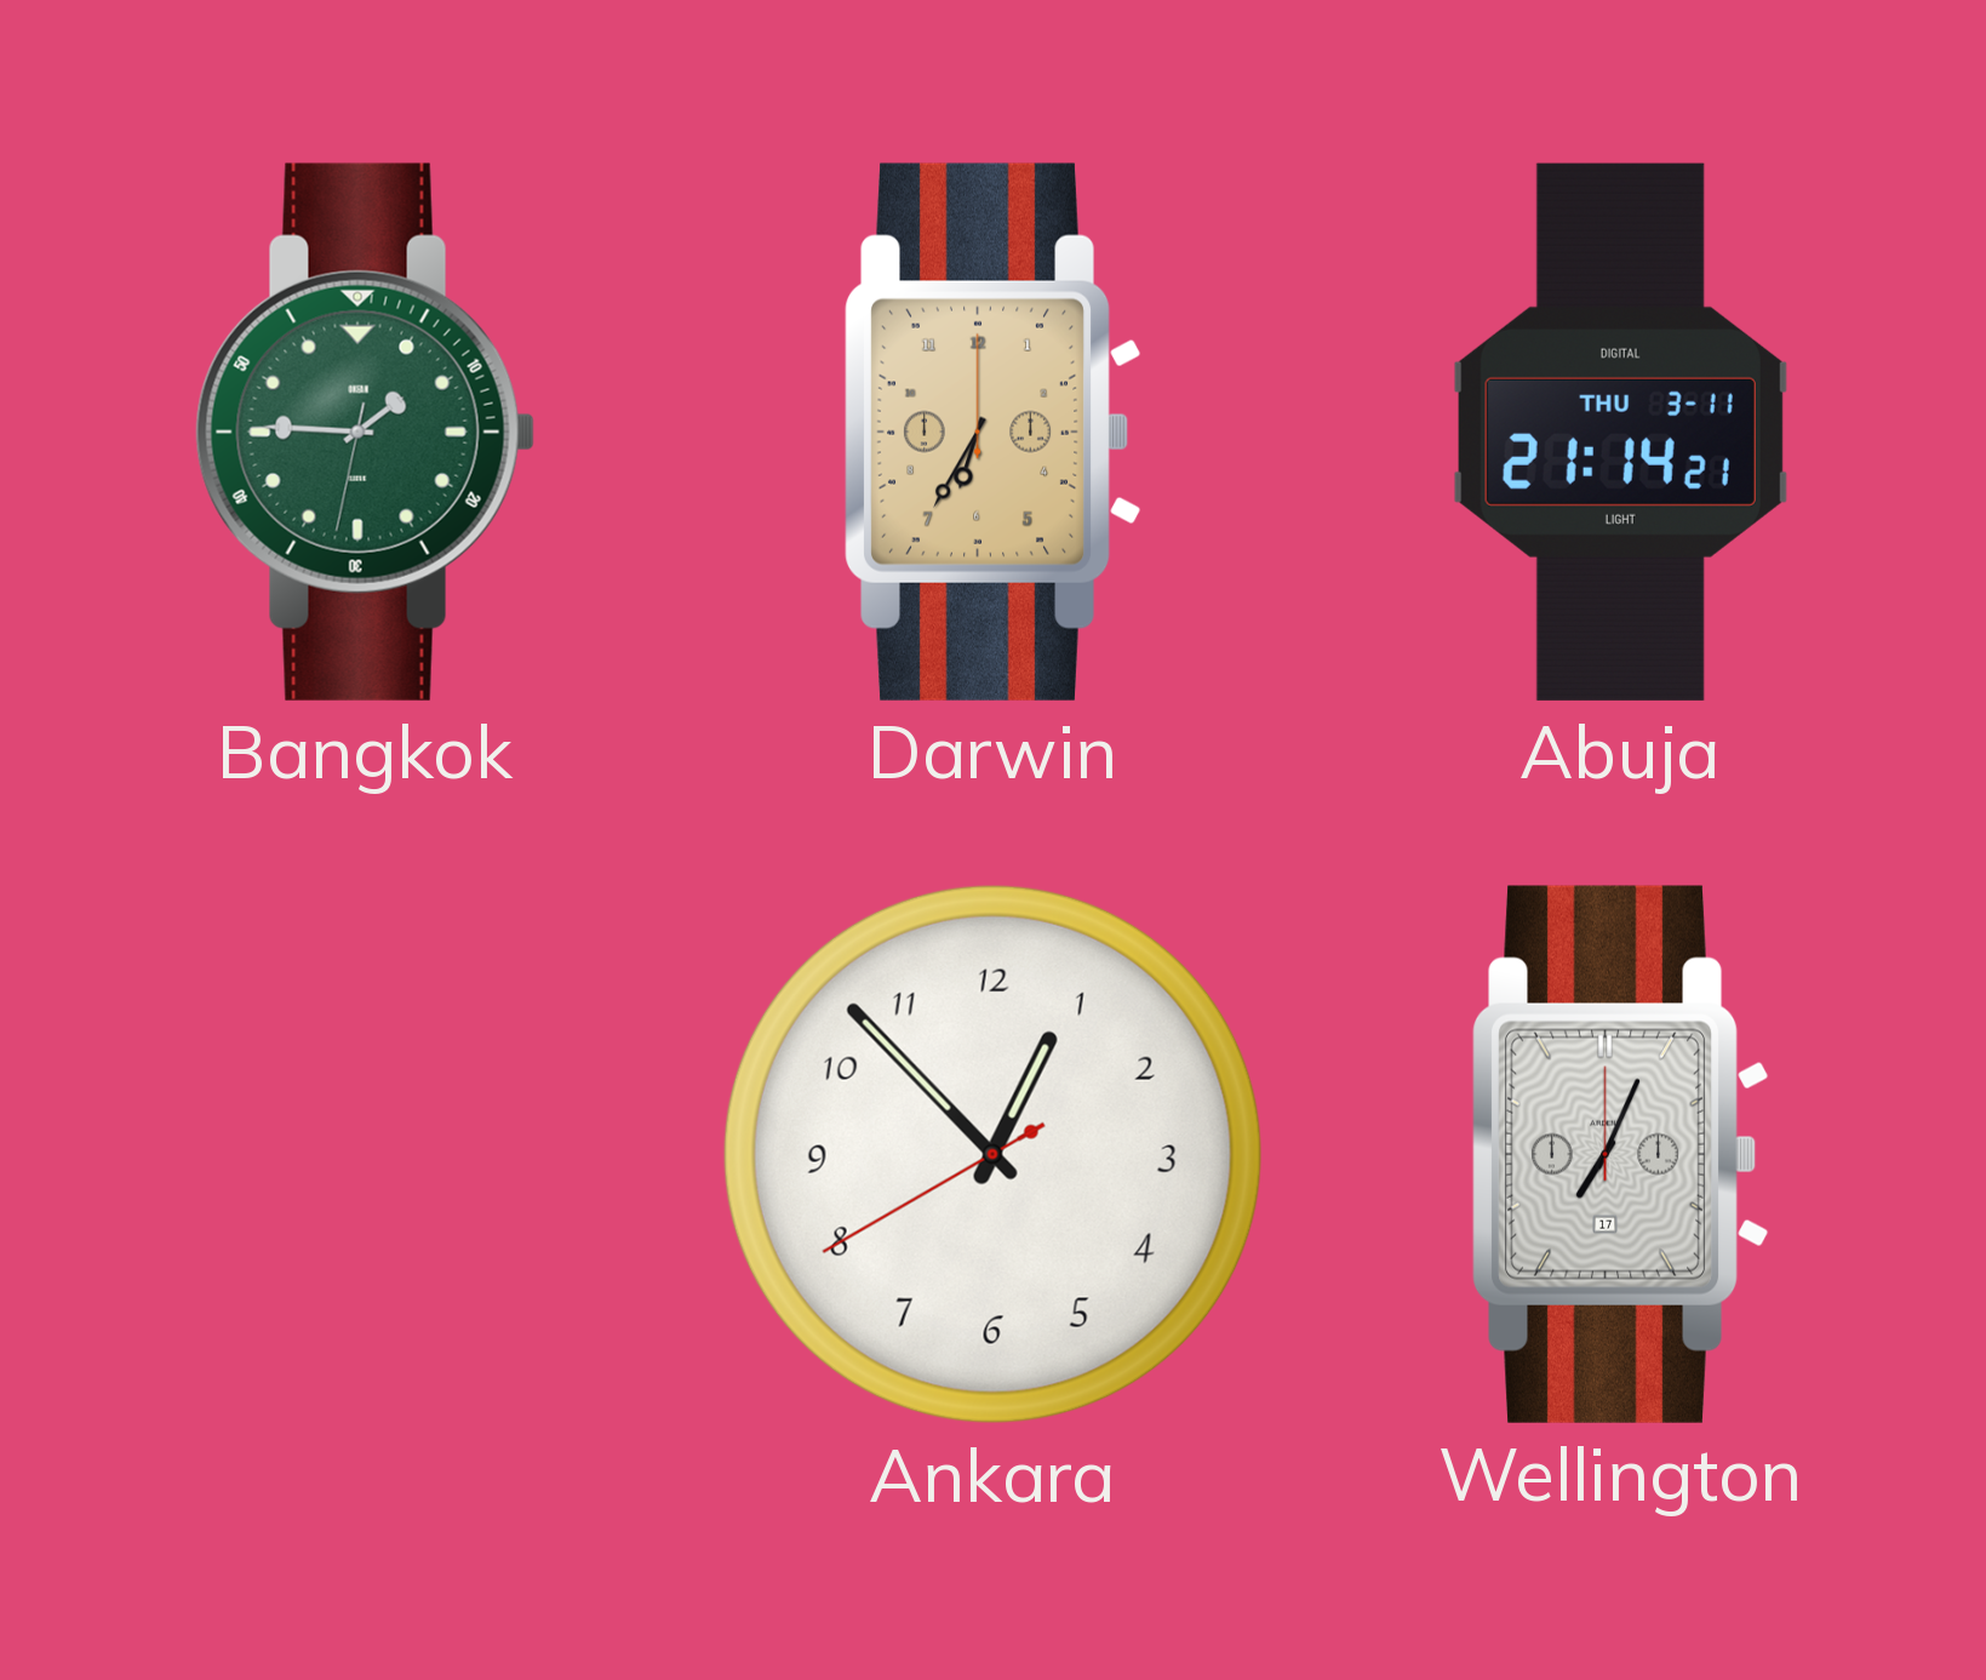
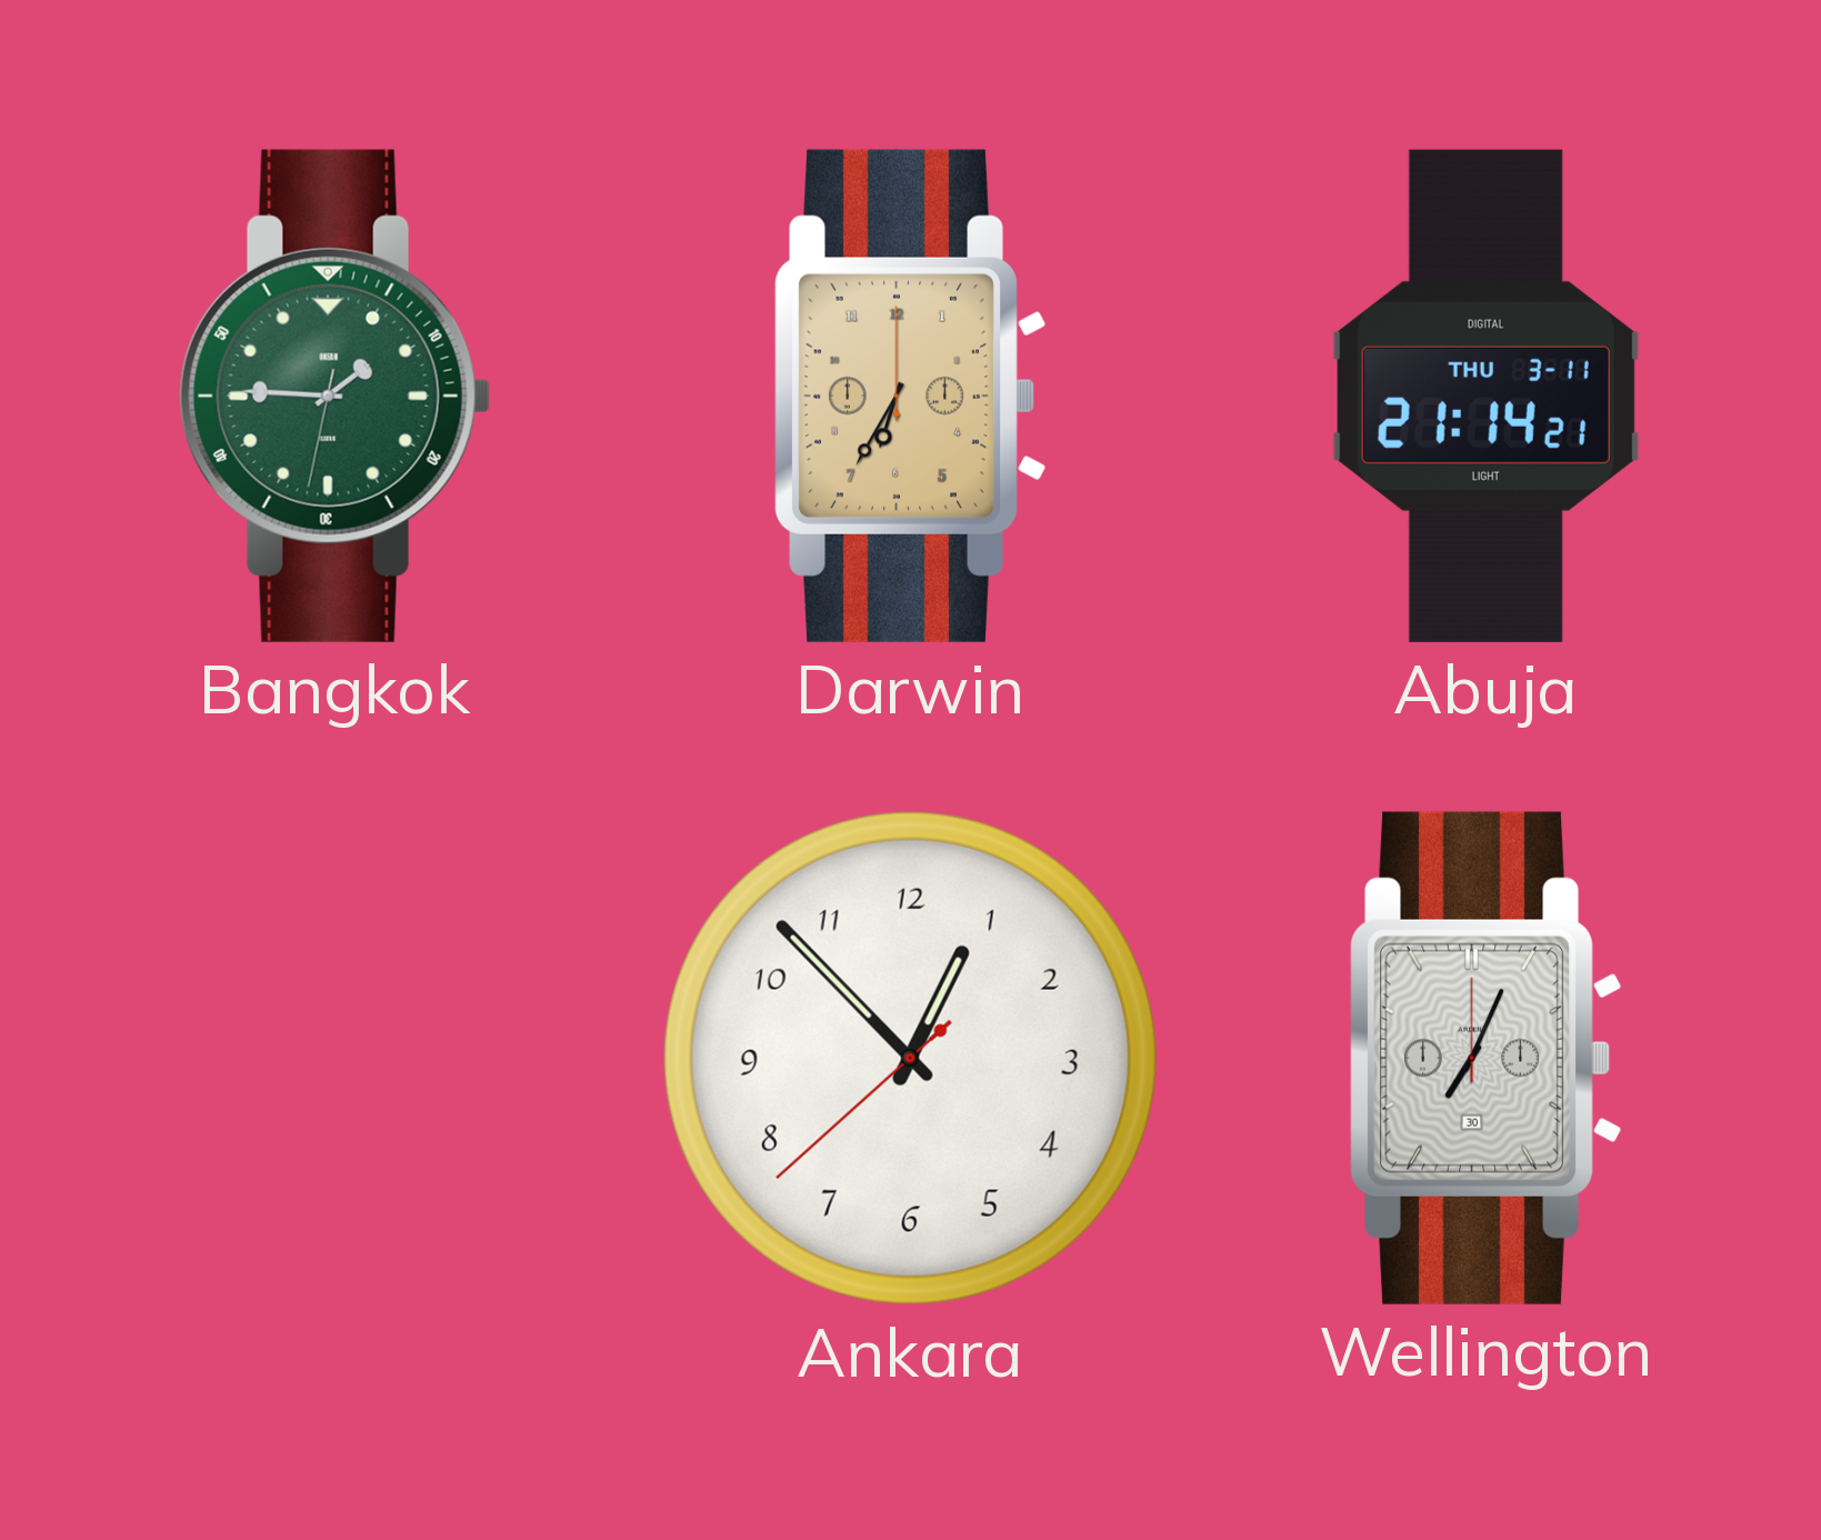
Ankara: 12:52:40 -> 12:52:38 (910, 1058)
Wellington date: 17 -> 30 (1485, 1058)
